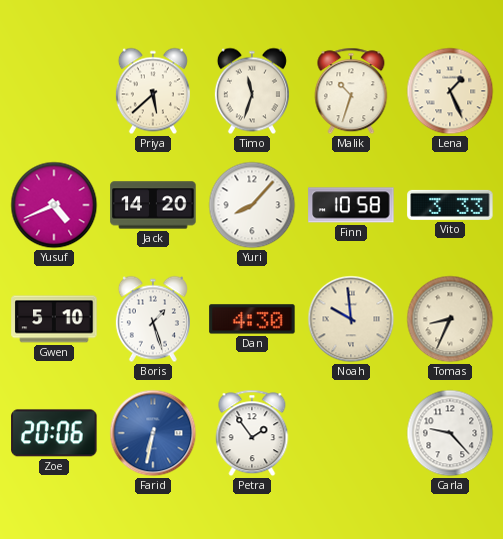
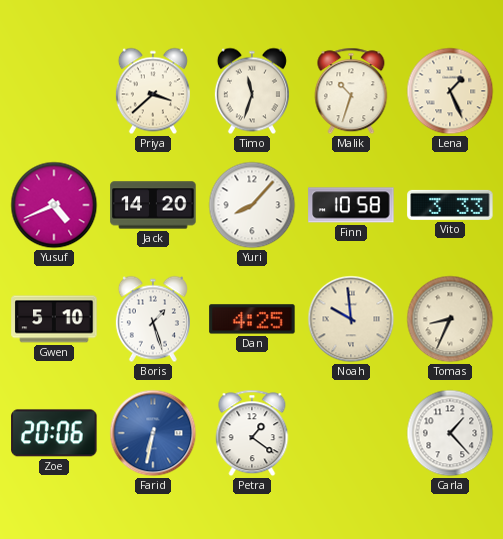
Priya: 5:38 -> 3:38 (153, 91)
Dan: 4:30 -> 4:25 (252, 319)
Petra: 1:54 -> 1:21 (252, 433)
Carla: 9:23 -> 1:23 (450, 433)
